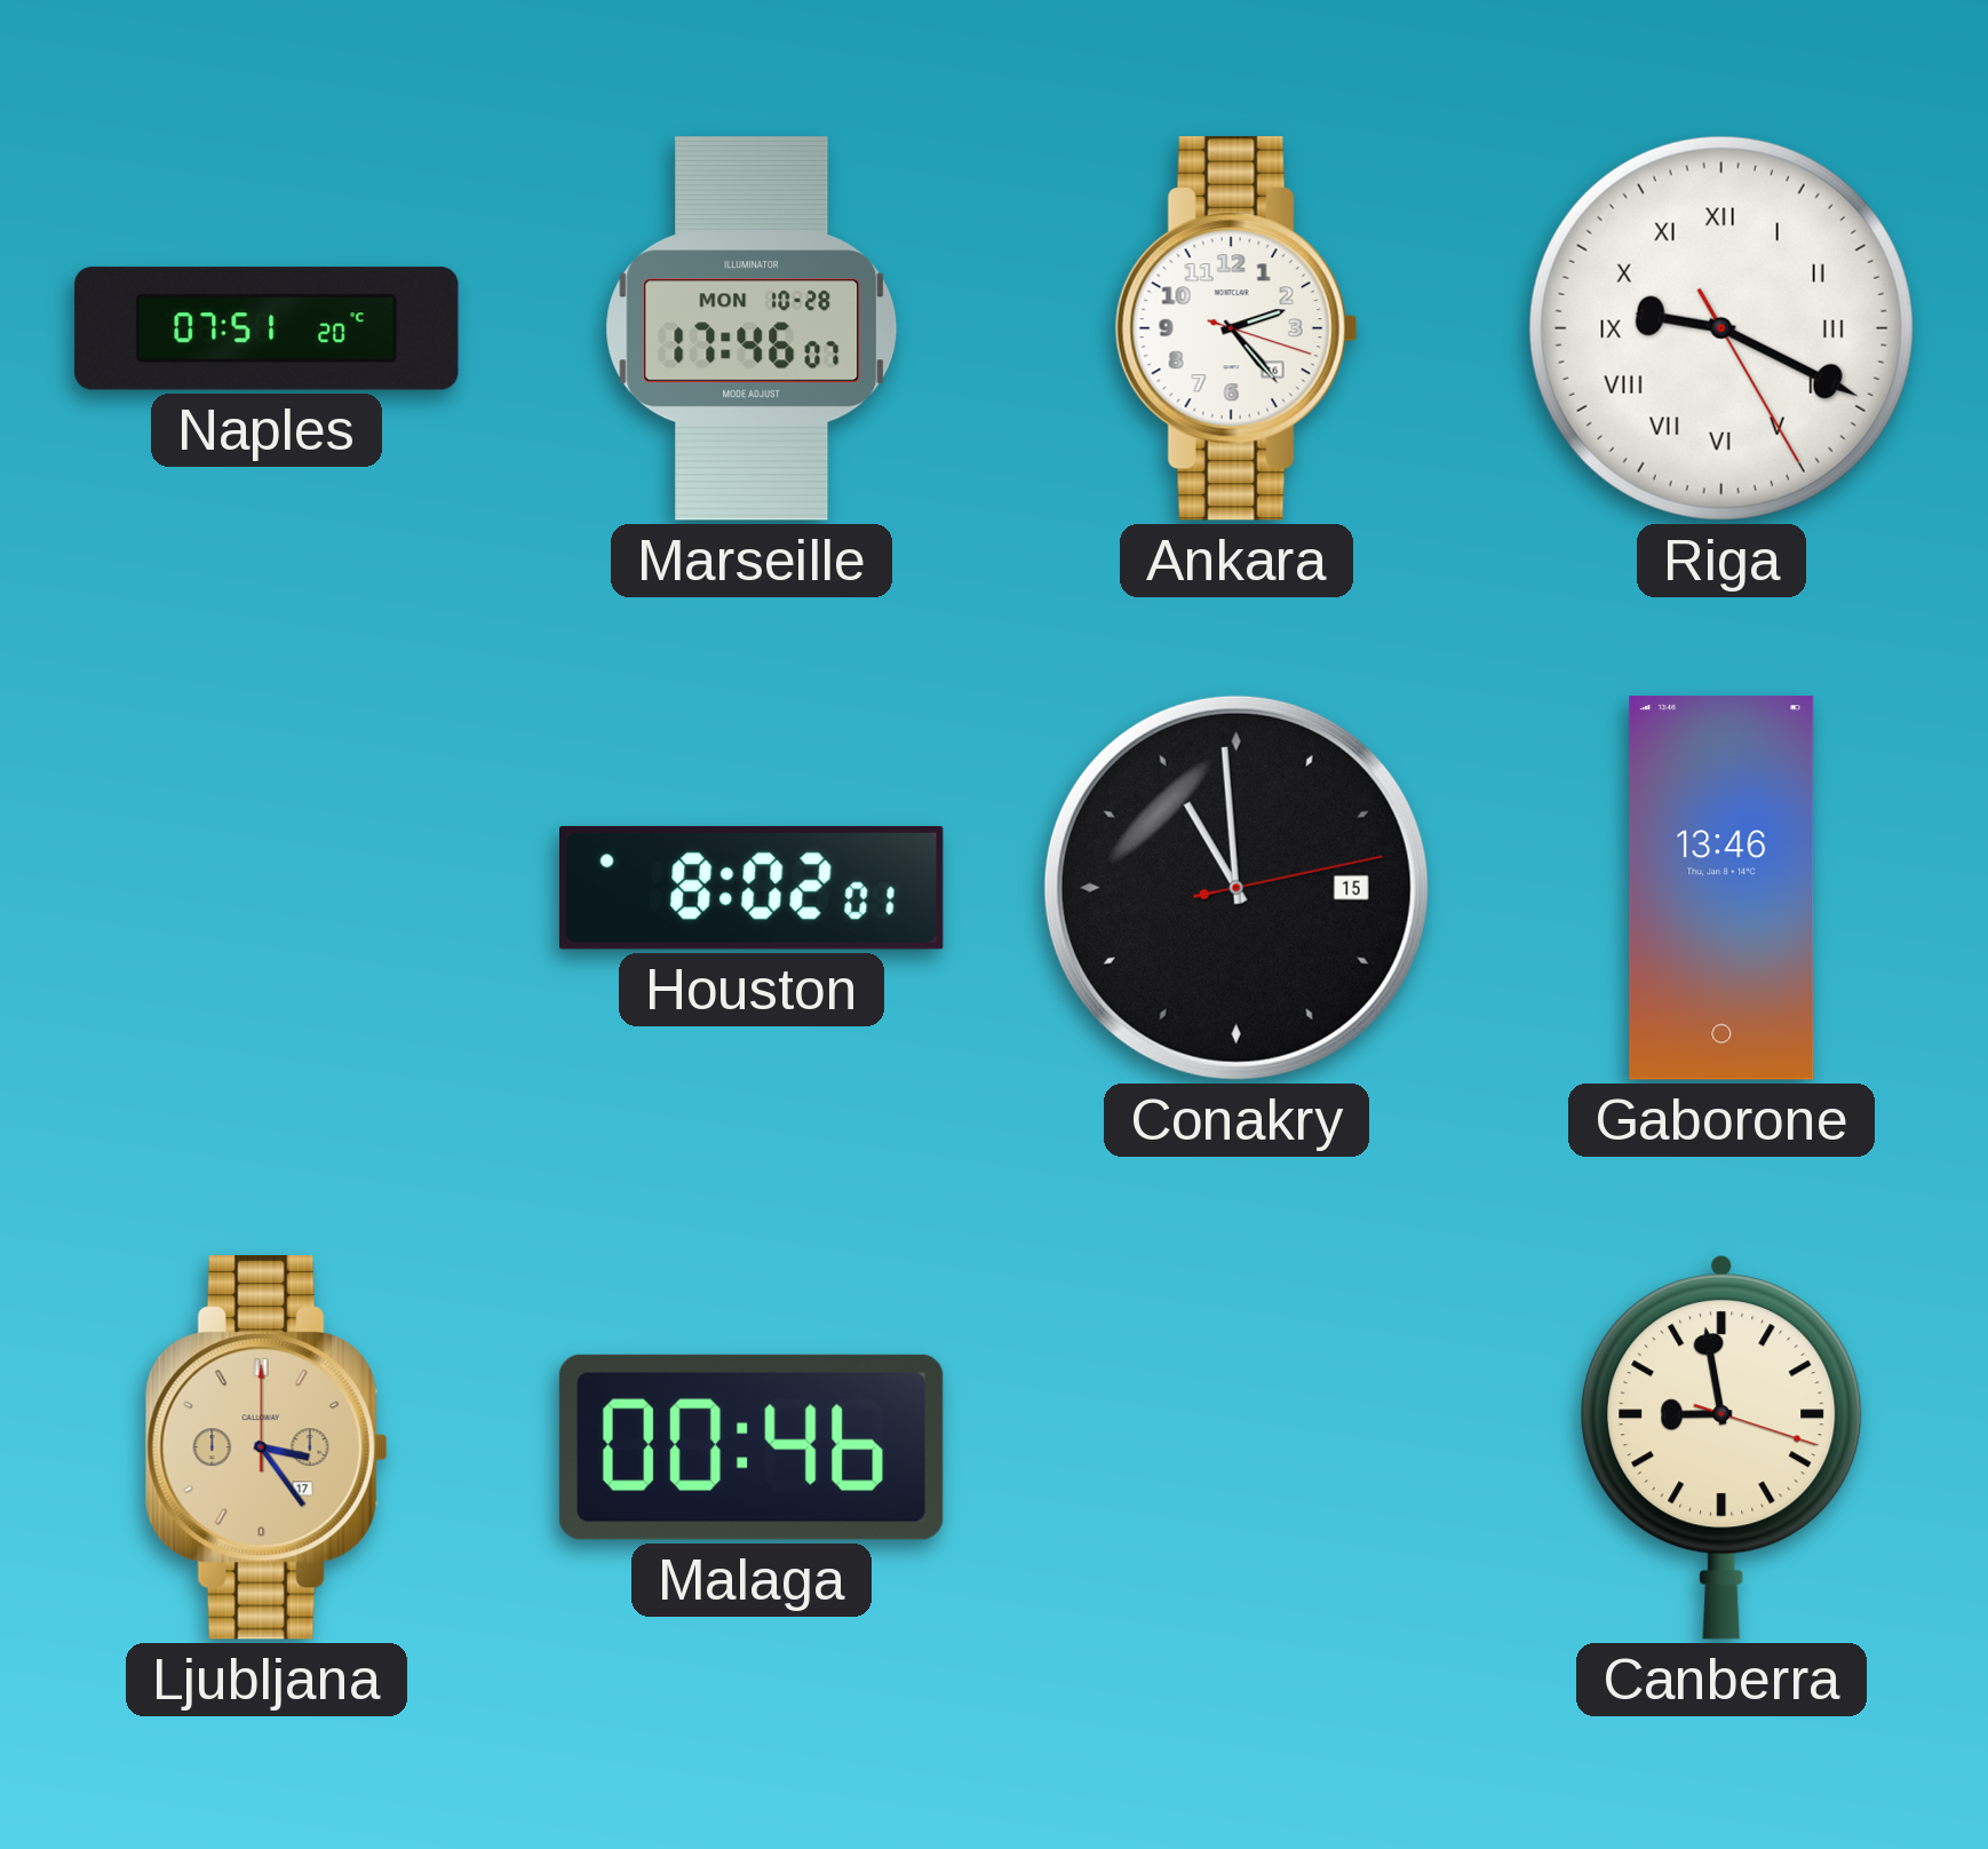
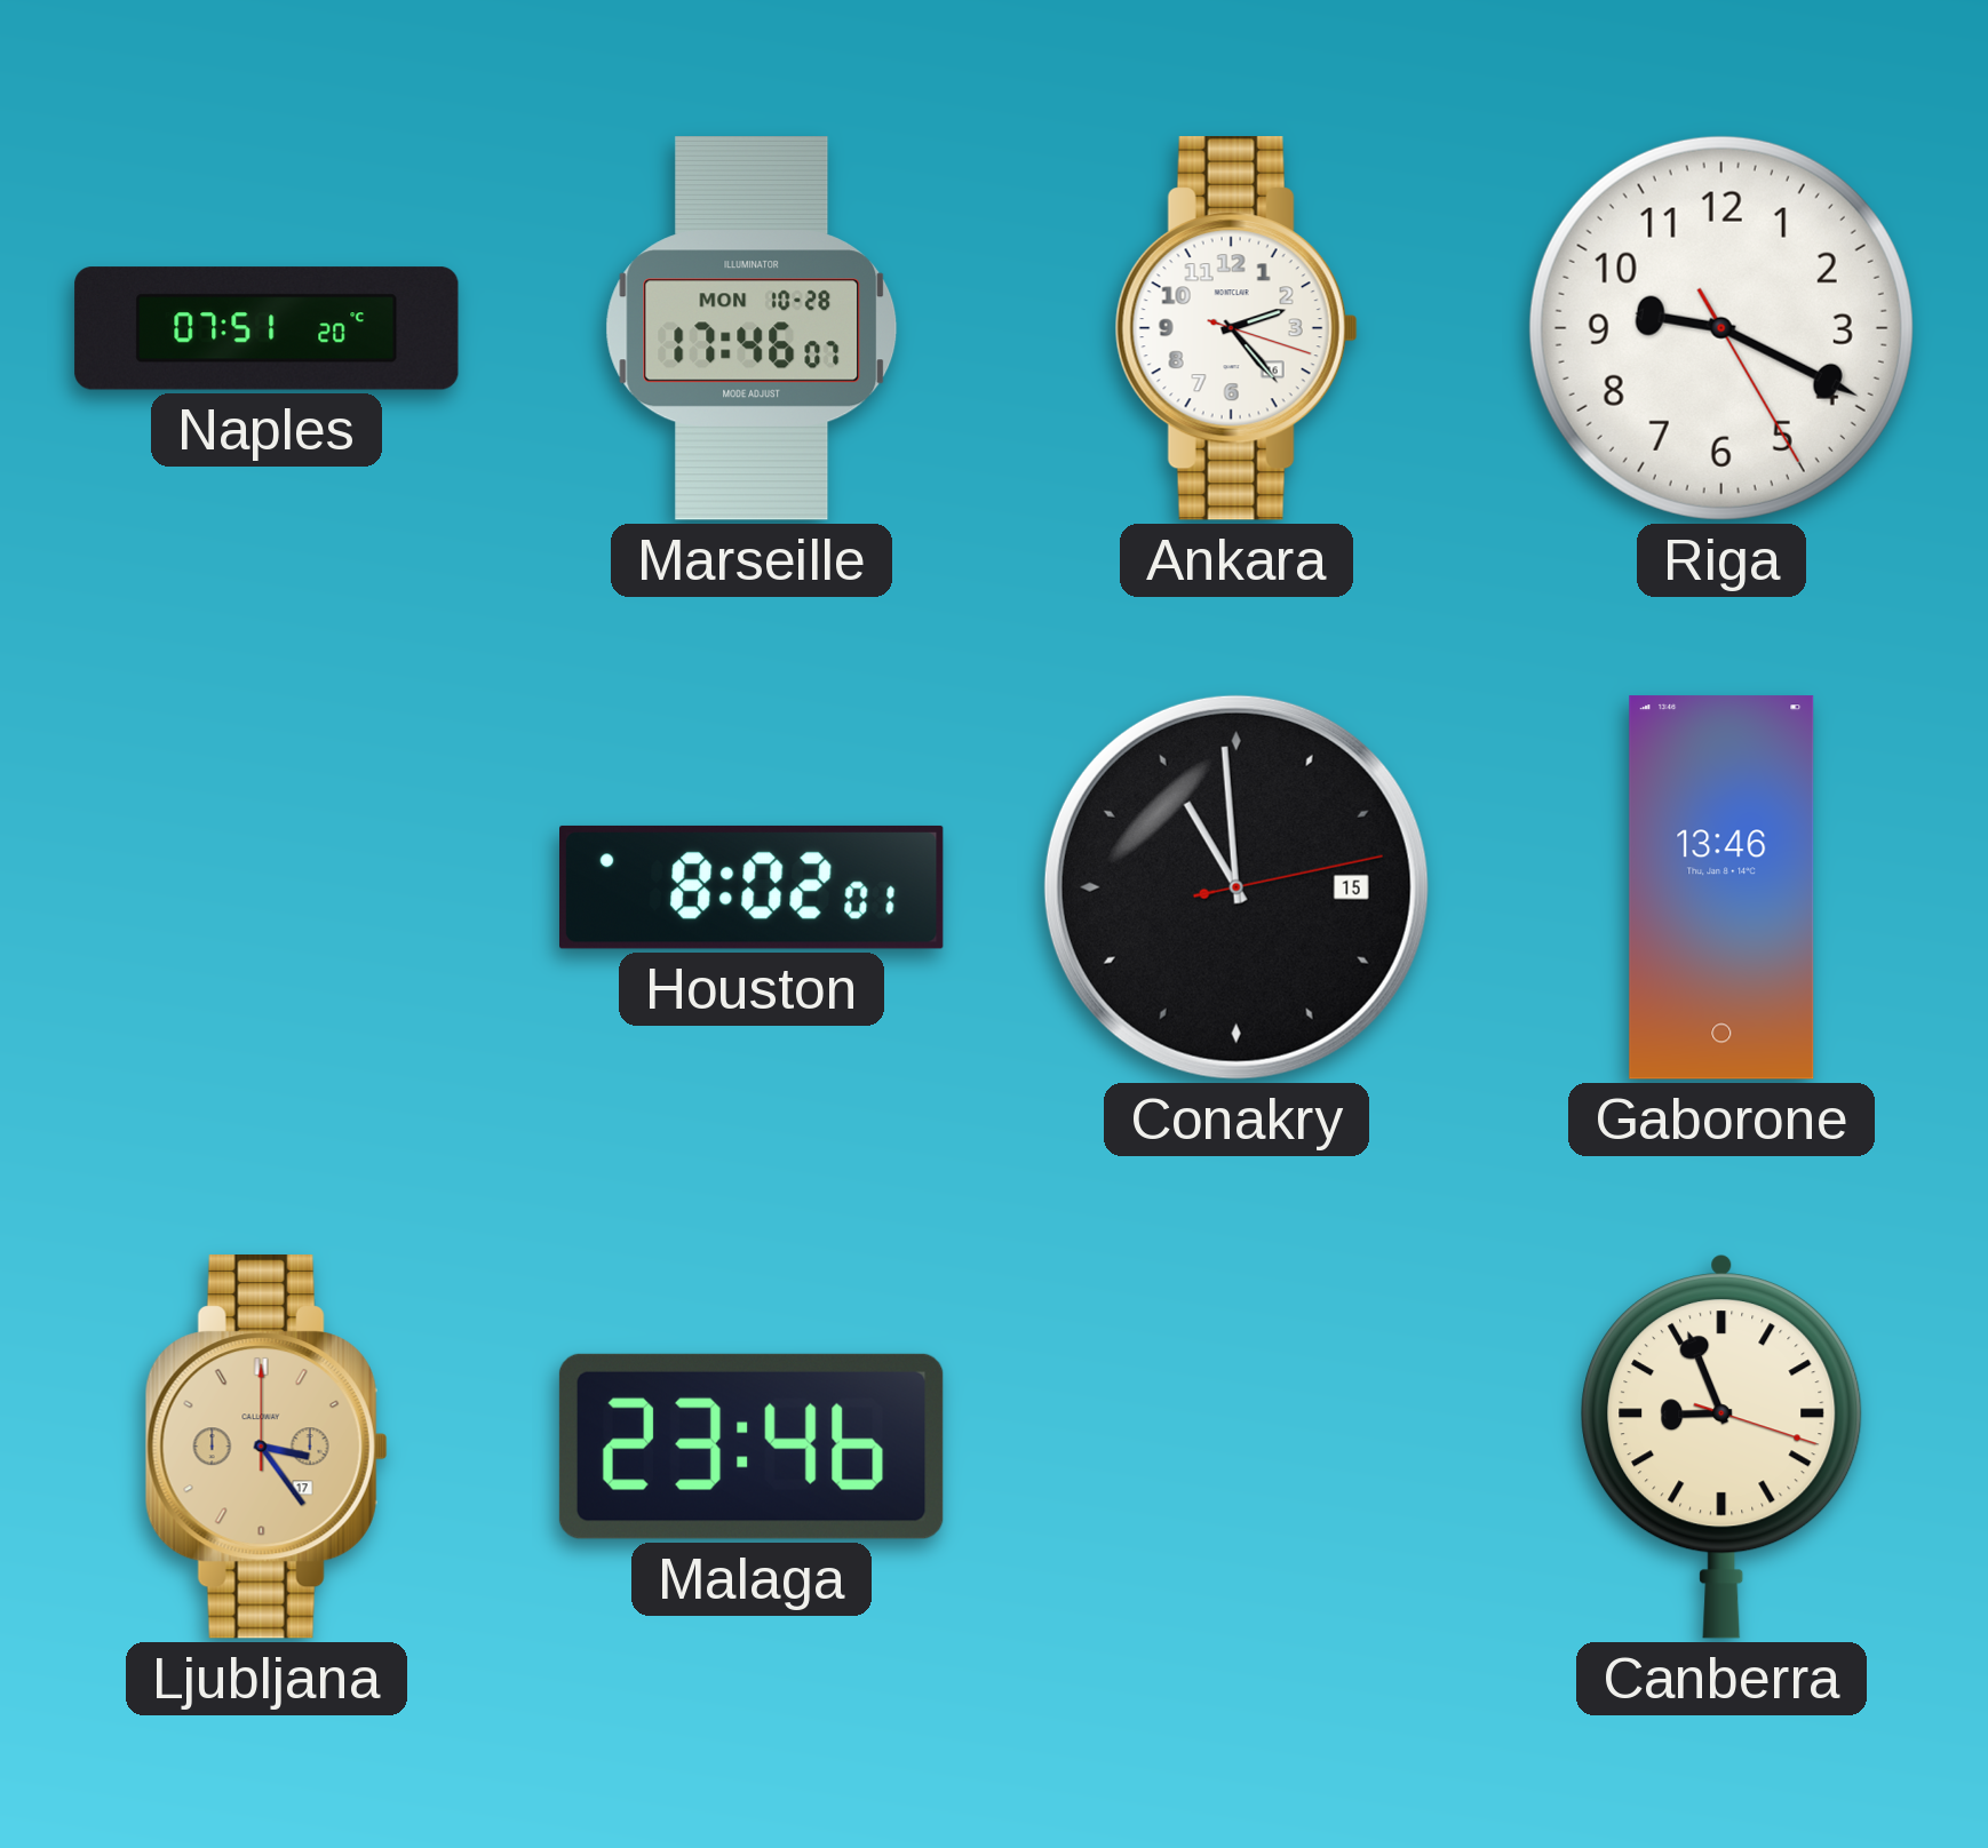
Riga numerals: Roman -> Arabic (1721, 328)
Malaga: 00:46 -> 23:46 (752, 1447)
Canberra: 8:58 -> 8:56 (1721, 1447)
